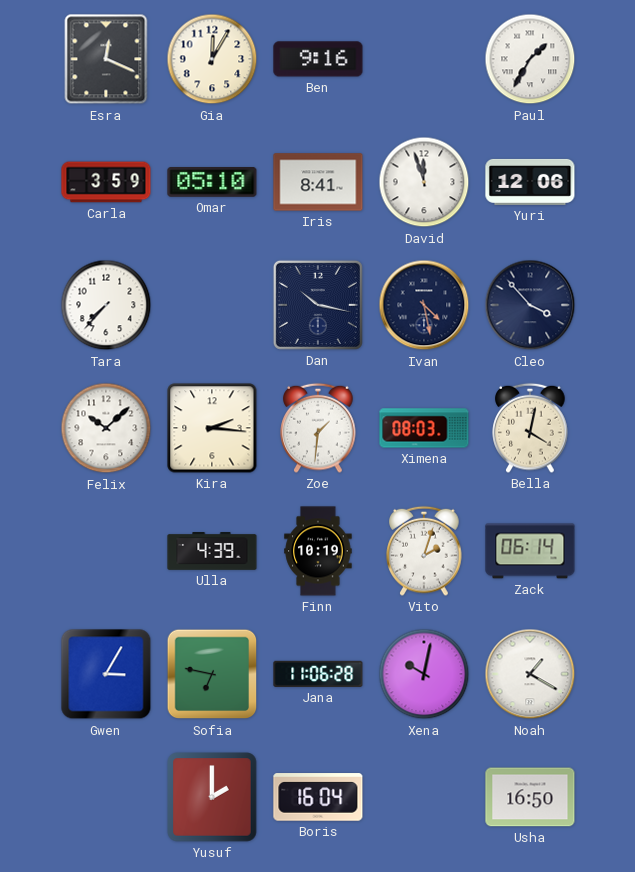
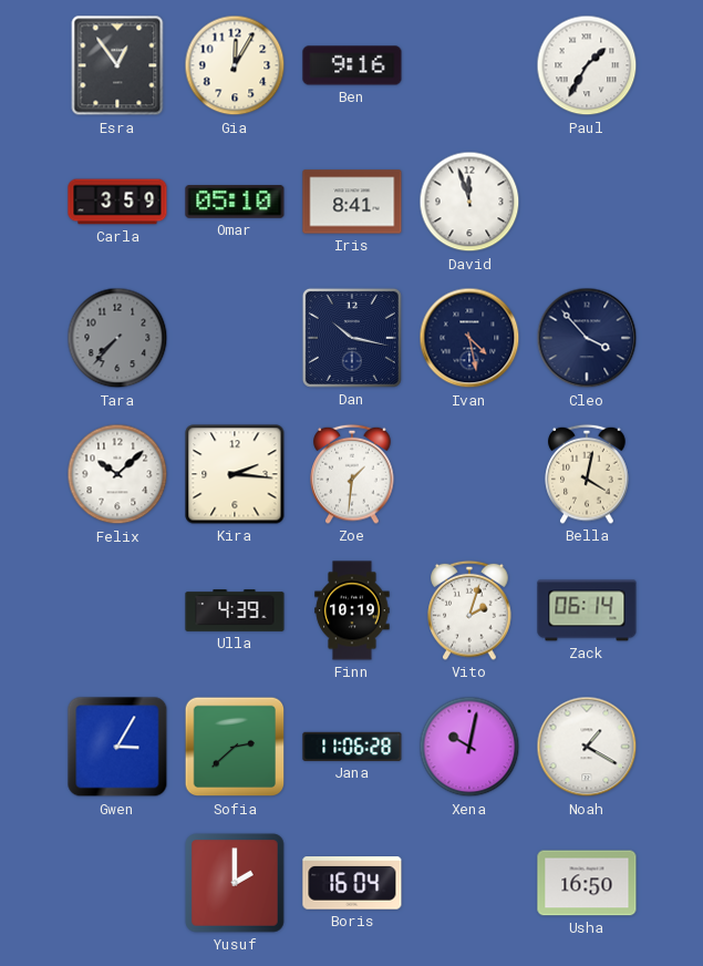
Esra: 12:19 -> 12:54 (117, 65)
Yuri: 12:06 -> none (530, 182)
Tara dial: white -> grey (117, 338)
Ximena: 08:03 -> none (424, 428)
Sofia: 6:47 -> 2:38 (235, 747)
